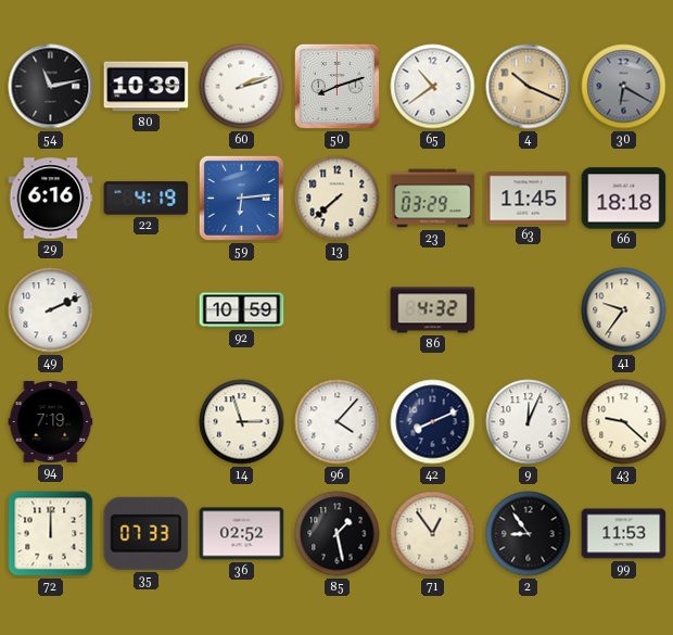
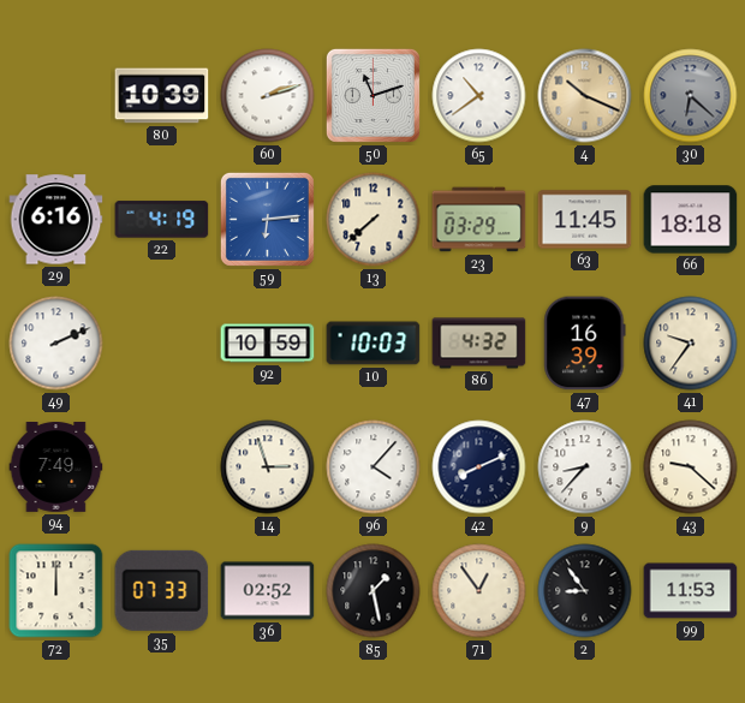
54: 11:13 -> none (51, 87)
50: 8:12 -> 11:12 (372, 95)
30: 6:20 -> 6:22 (691, 96)
10: none -> 10:03 (374, 344)
47: none -> 16:39 (585, 344)
94: 7:19 -> 7:49 (56, 467)
9: 12:04 -> 8:37 (585, 467)
